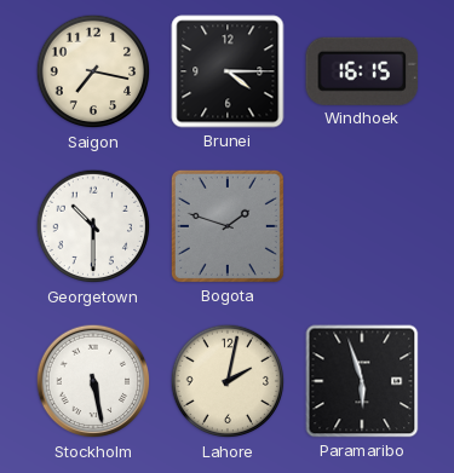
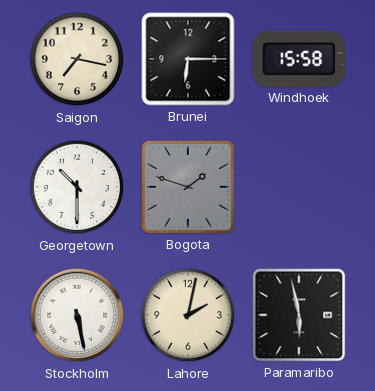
Brunei: 4:15 -> 6:15 (188, 59)
Windhoek: 16:15 -> 15:58 (299, 59)
Paramaribo: 5:57 -> 5:58 (299, 315)
